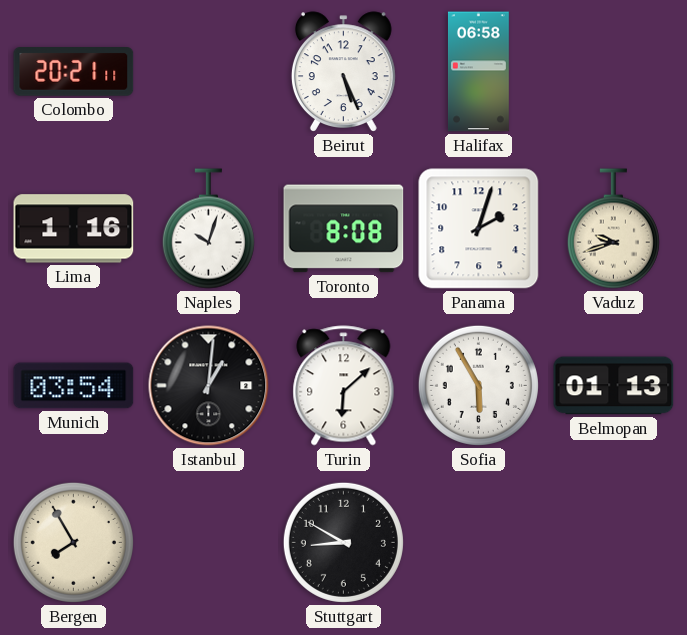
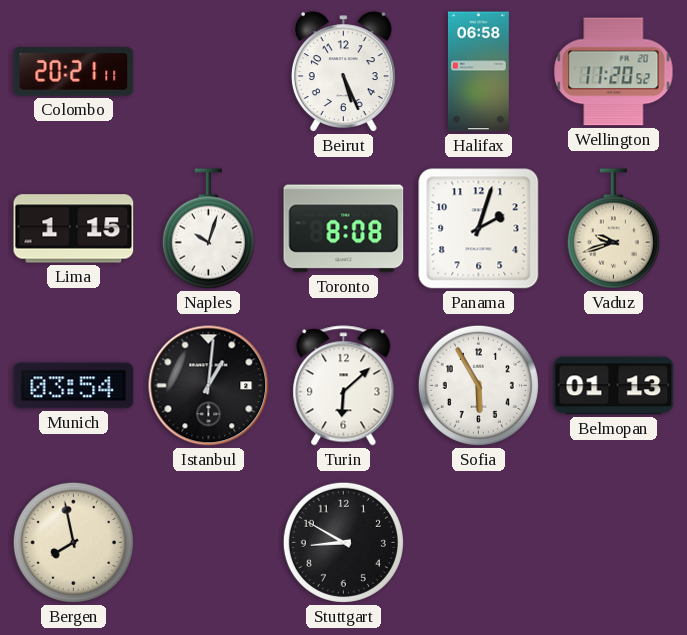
Wellington: none -> 11:20 (614, 72)
Lima: 1:16 -> 1:15 (74, 229)
Bergen: 7:55 -> 7:58 (73, 542)
